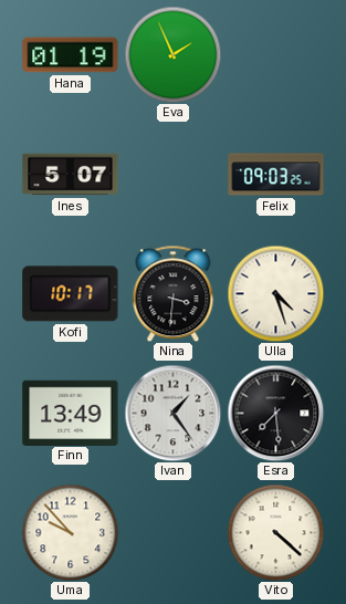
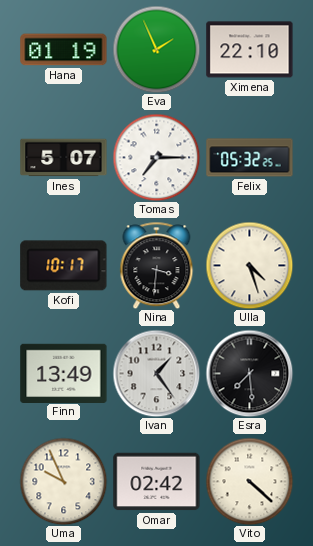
Ximena: none -> 22:10 (250, 50)
Tomas: none -> 7:15 (156, 157)
Felix: 09:03 -> 05:32 (250, 158)
Uma: 9:53 -> 9:56 (63, 481)
Omar: none -> 02:42 (157, 482)
